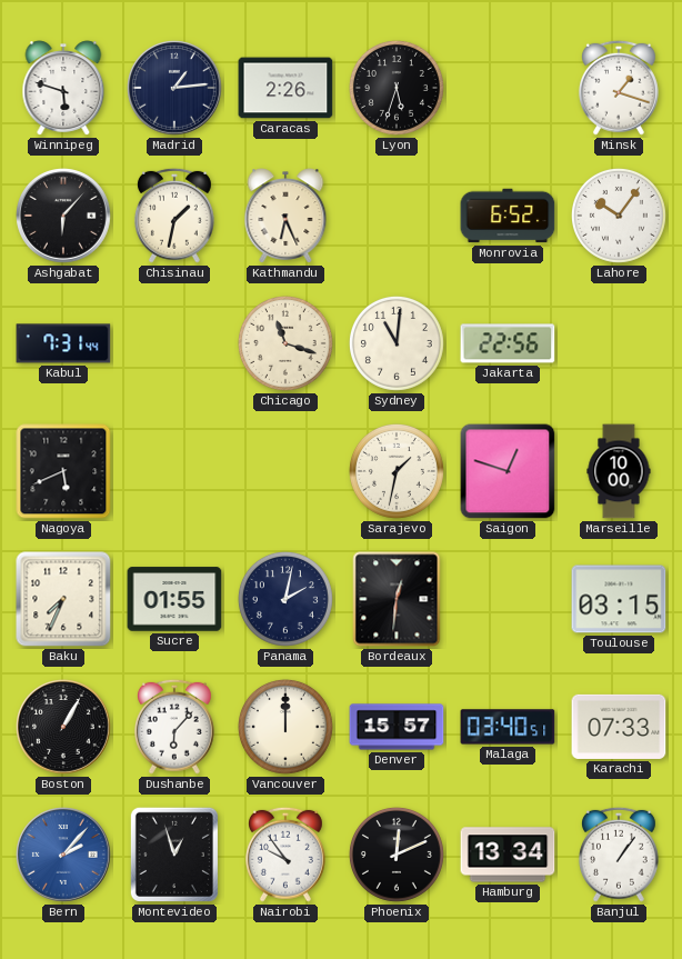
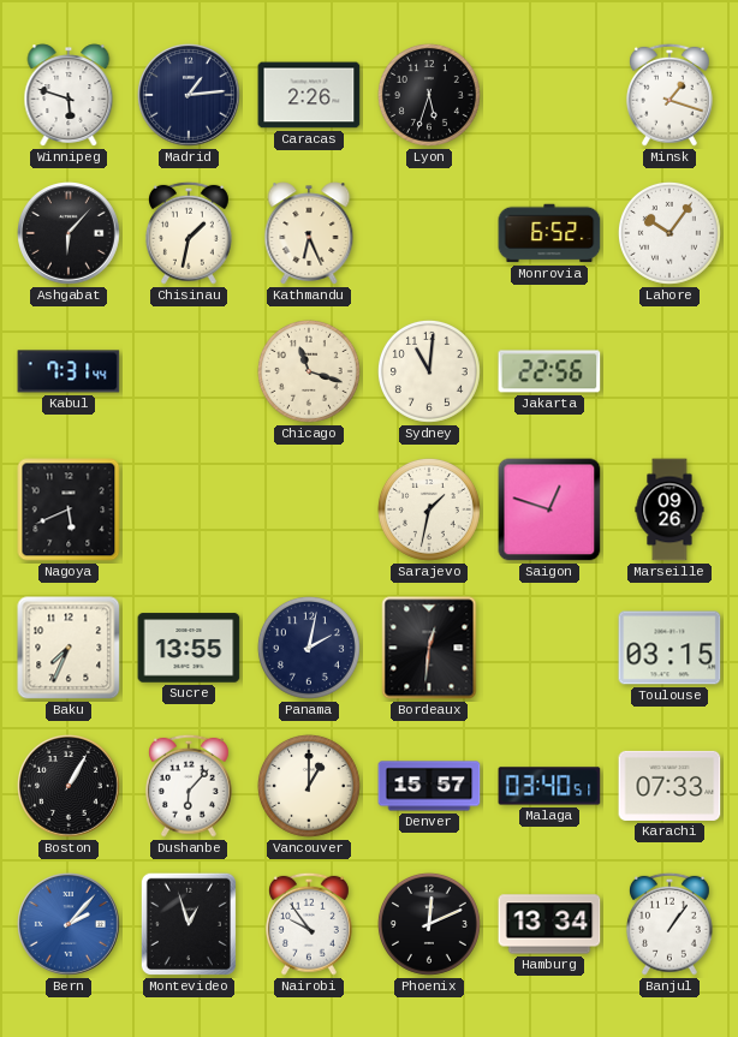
Marseille: 10:00 -> 09:26 (669, 509)
Sucre: 01:55 -> 13:55 (189, 648)
Vancouver: 12:00 -> 1:00 (309, 786)
